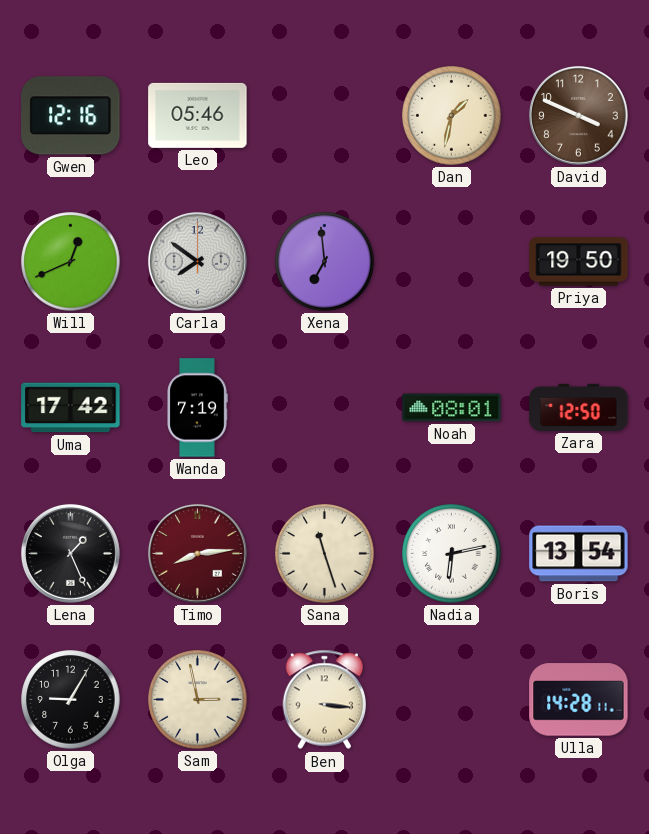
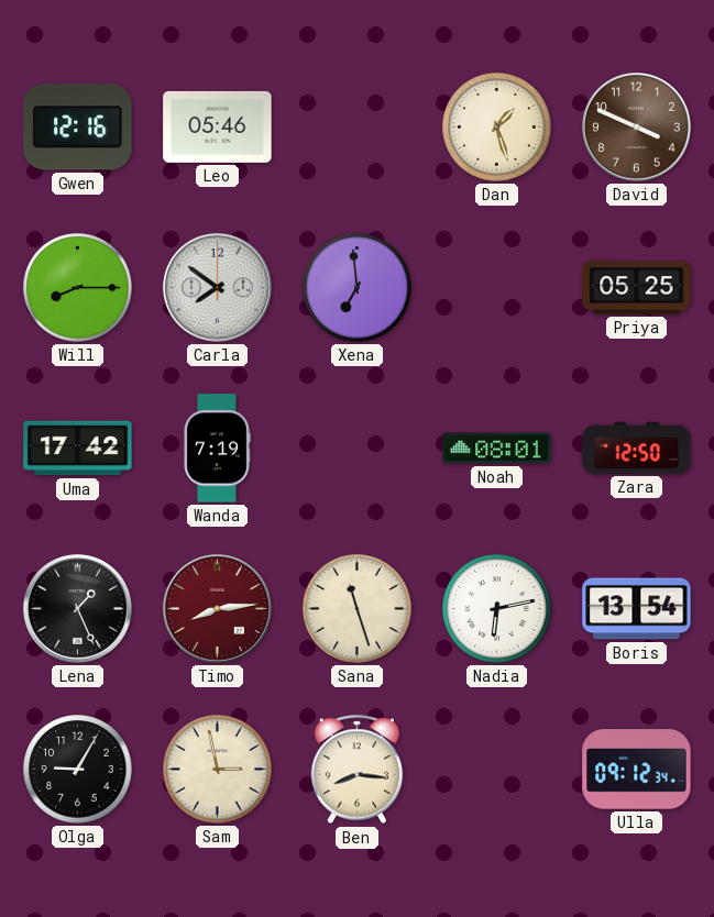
Dan: 1:32 -> 1:27 (497, 128)
Will: 12:41 -> 8:15 (78, 288)
Priya: 19:50 -> 05:25 (637, 288)
Ben: 3:16 -> 8:16 (358, 770)
Ulla: 14:28 -> 09:12 (637, 770)
